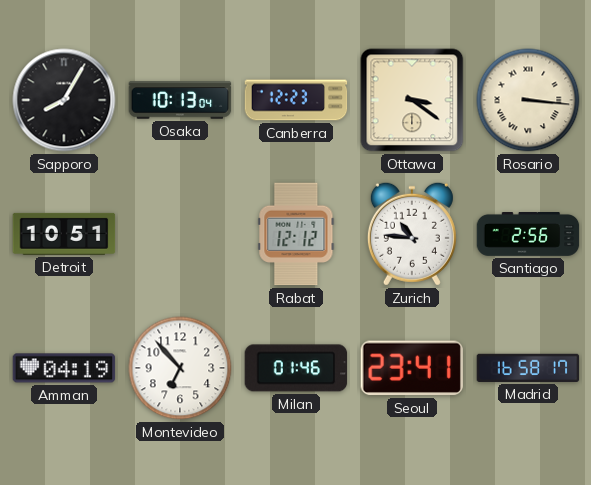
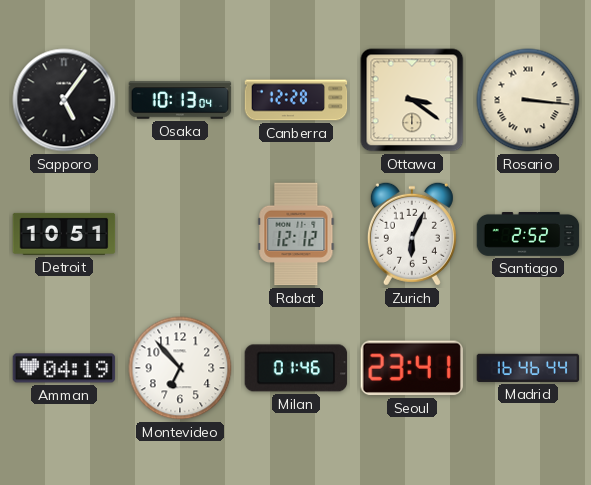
Sapporo: 8:05 -> 5:06 (64, 100)
Canberra: 12:23 -> 12:28 (296, 100)
Zurich: 10:46 -> 6:04 (412, 234)
Santiago: 2:56 -> 2:52 (528, 235)
Madrid: 16:58 -> 16:46 (528, 368)
